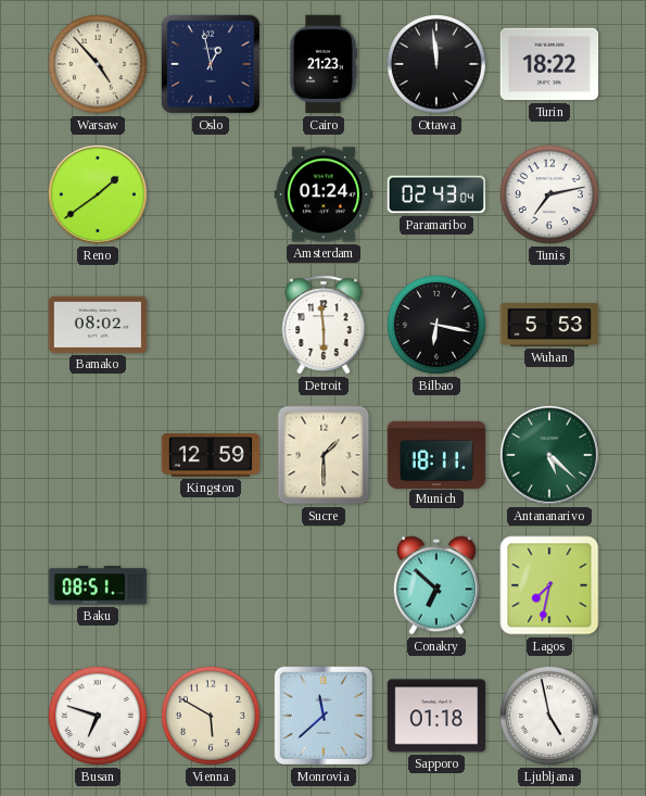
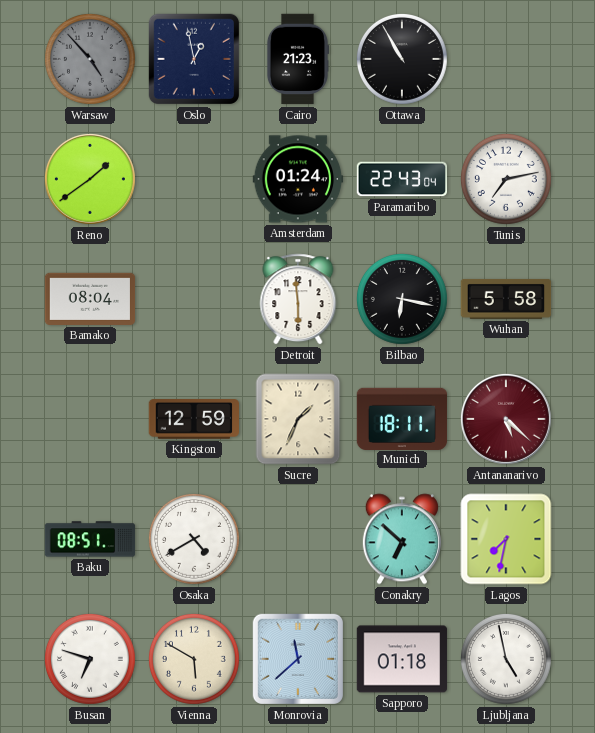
Warsaw dial: cream -> grey (90, 59)
Ottawa: 11:59 -> 10:55 (402, 59)
Turin: 18:22 -> none (549, 64)
Paramaribo: 02:43 -> 22:43 (402, 179)
Bamako: 08:02 -> 08:04 (90, 299)
Wuhan: 5:53 -> 5:58 (506, 299)
Sucre: 1:30 -> 1:34 (298, 419)
Antananarivo dial: green -> burgundy (506, 419)
Osaka: none -> 4:40 (194, 539)
